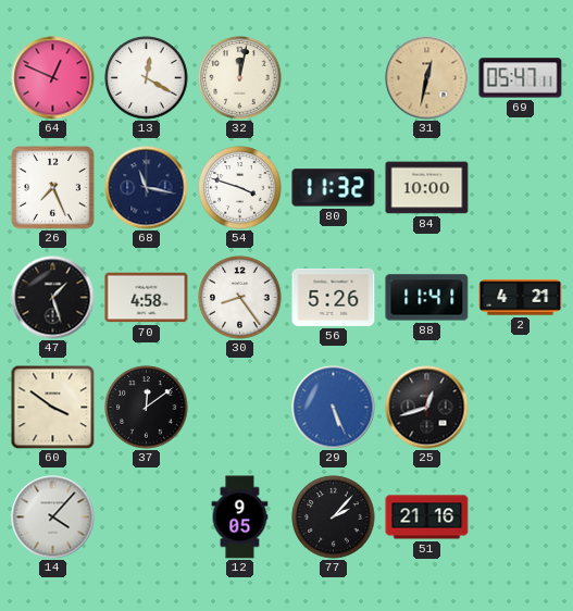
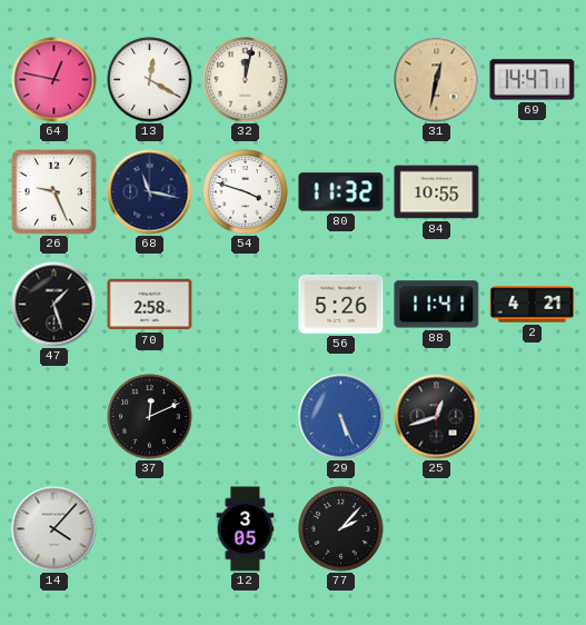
64: 12:49 -> 12:47 (54, 80)
69: 05:47 -> 14:47 (533, 80)
26: 7:26 -> 9:26 (54, 192)
84: 10:00 -> 10:55 (437, 192)
70: 4:58 -> 2:58 (150, 305)
30: 8:24 -> none (240, 298)
60: 3:51 -> none (52, 407)
37: 12:09 -> 12:11 (150, 417)
12: 9:05 -> 3:05 (246, 529)
51: 21:16 -> none (427, 518)
